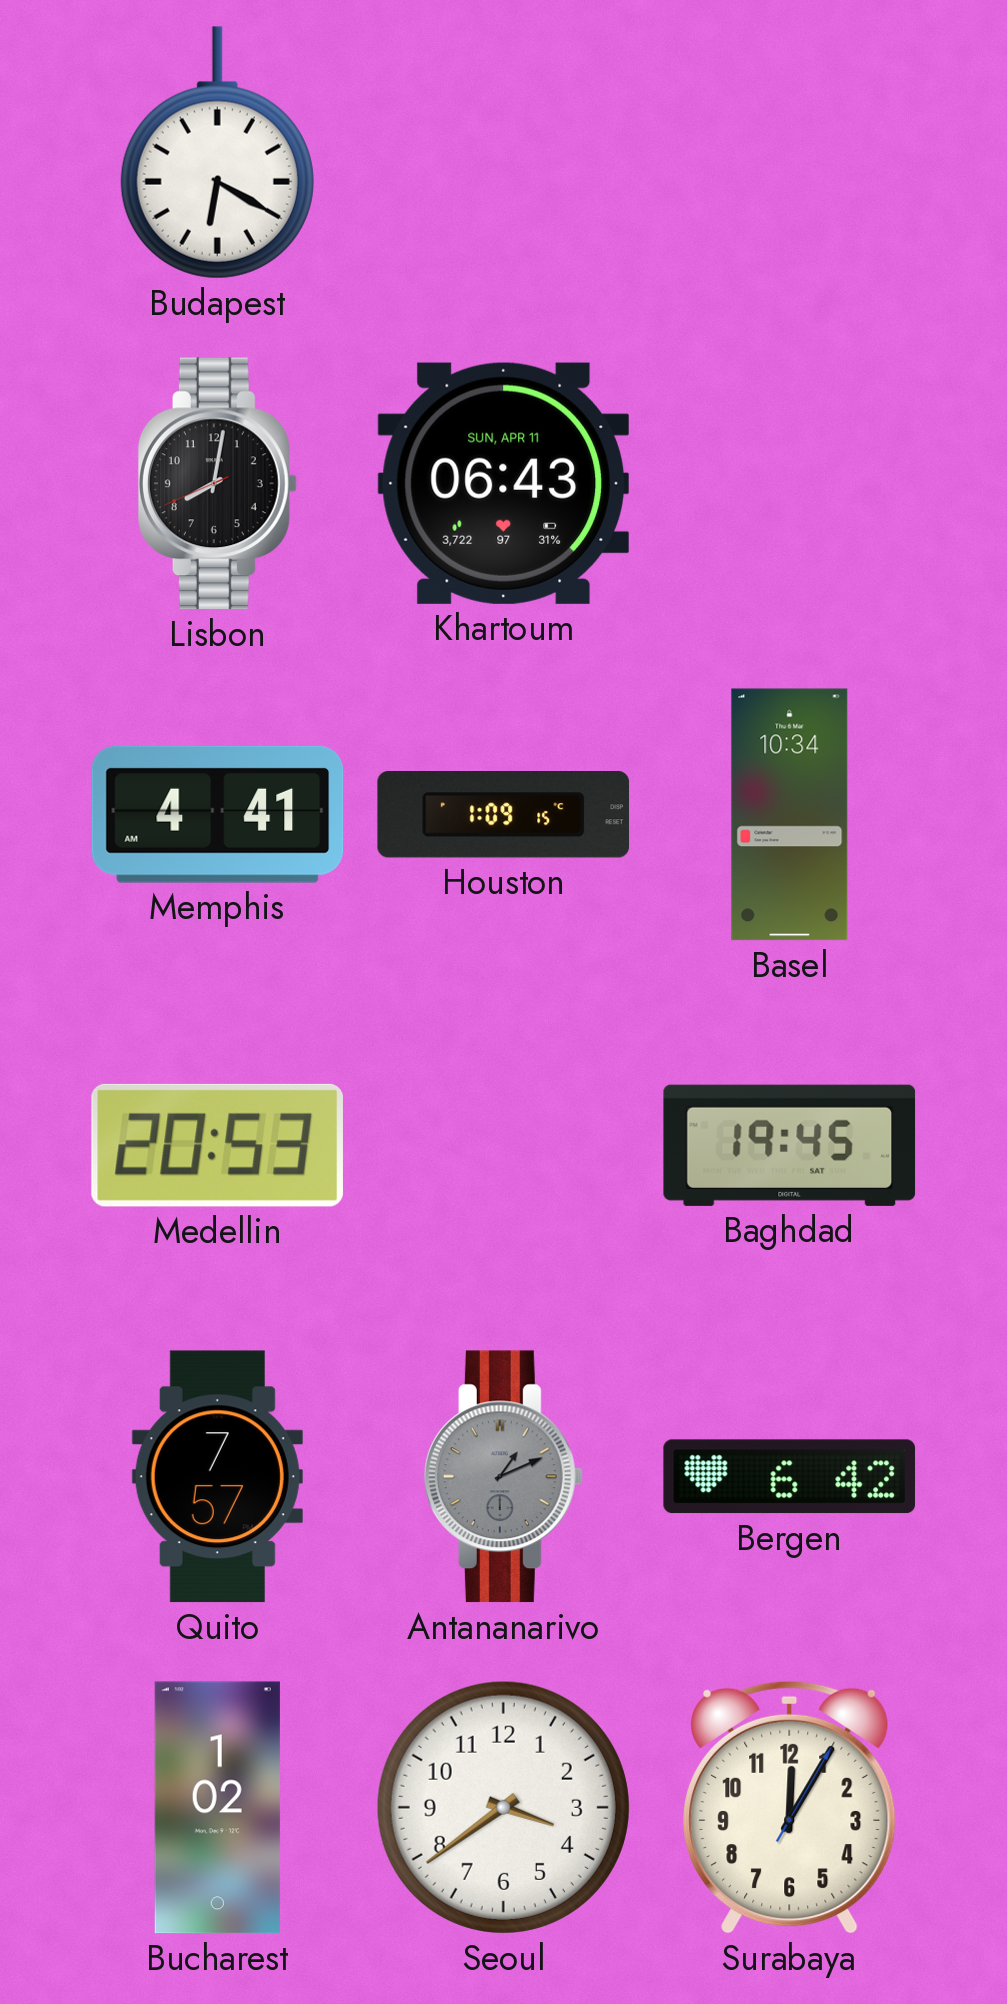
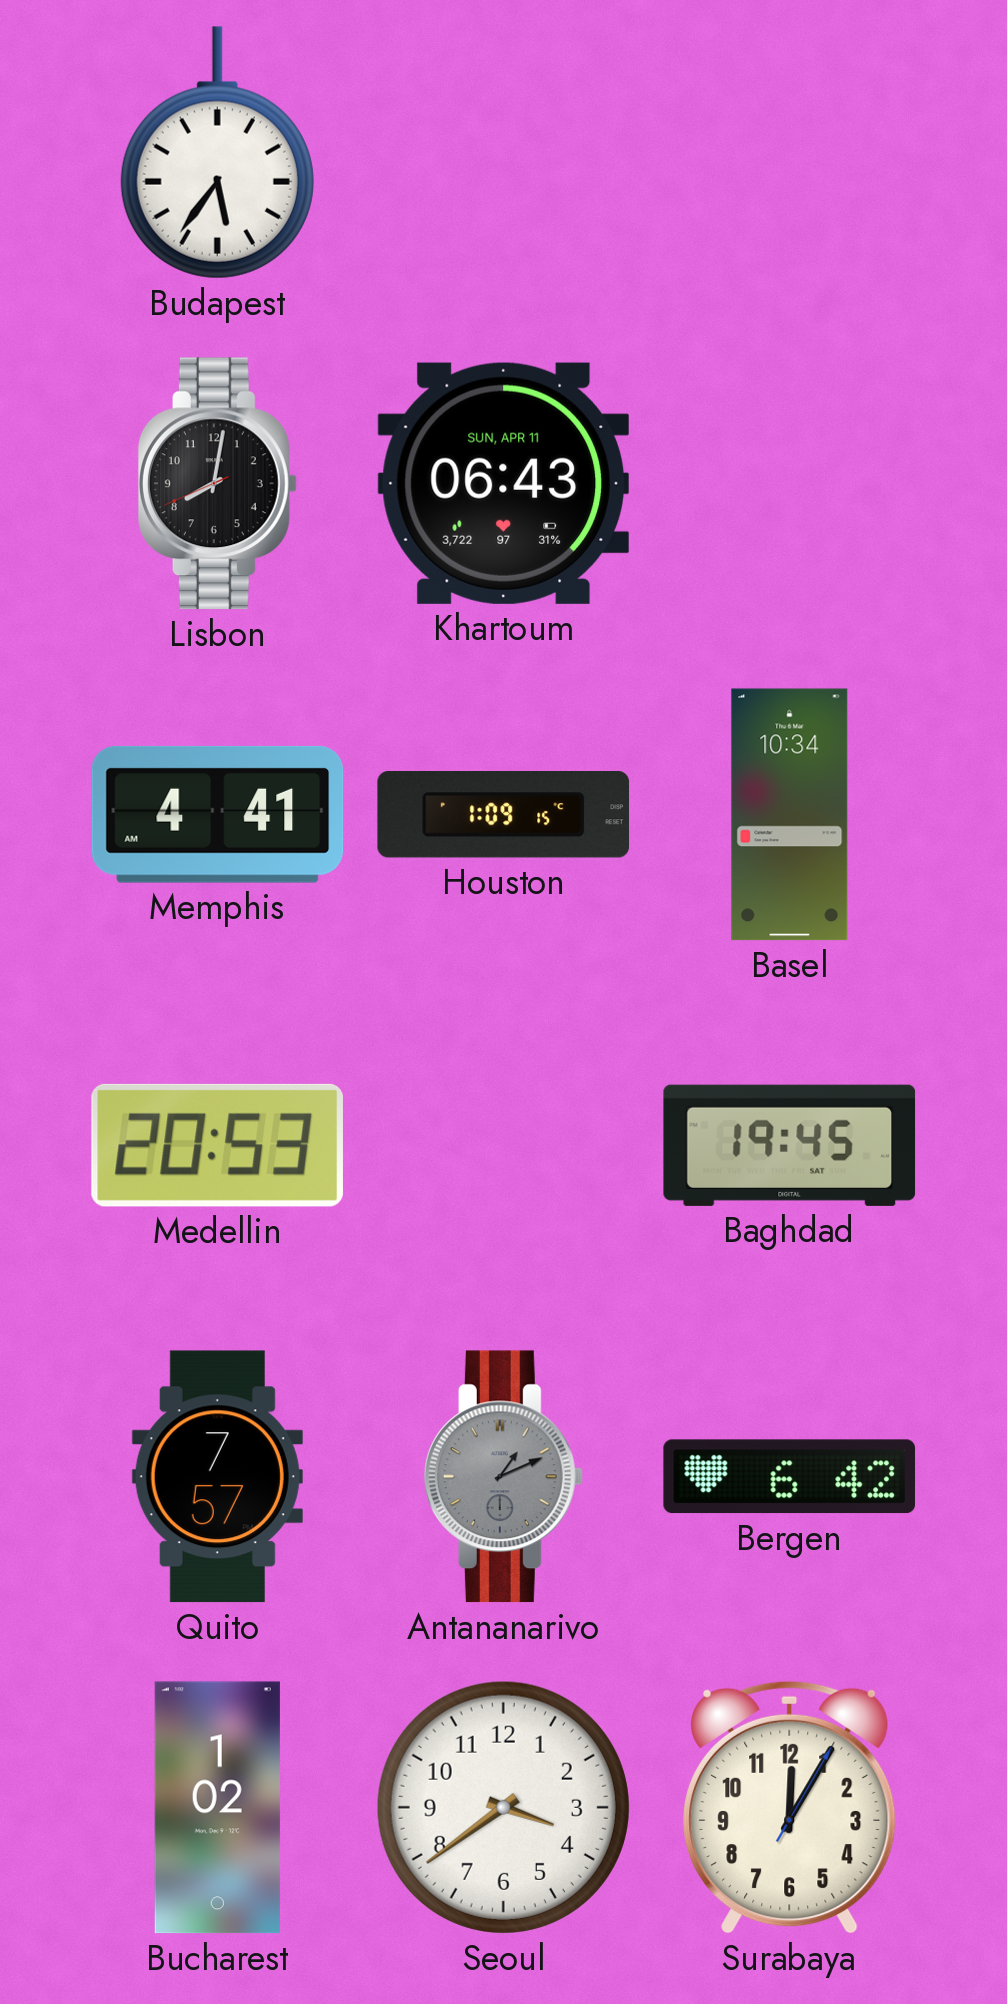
Budapest: 6:20 -> 5:36 (217, 153)
